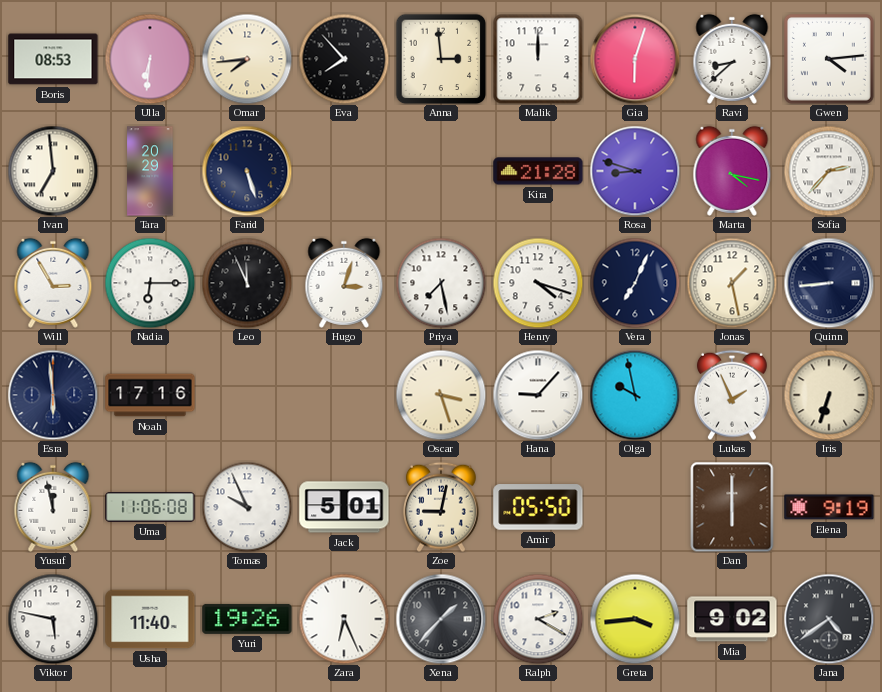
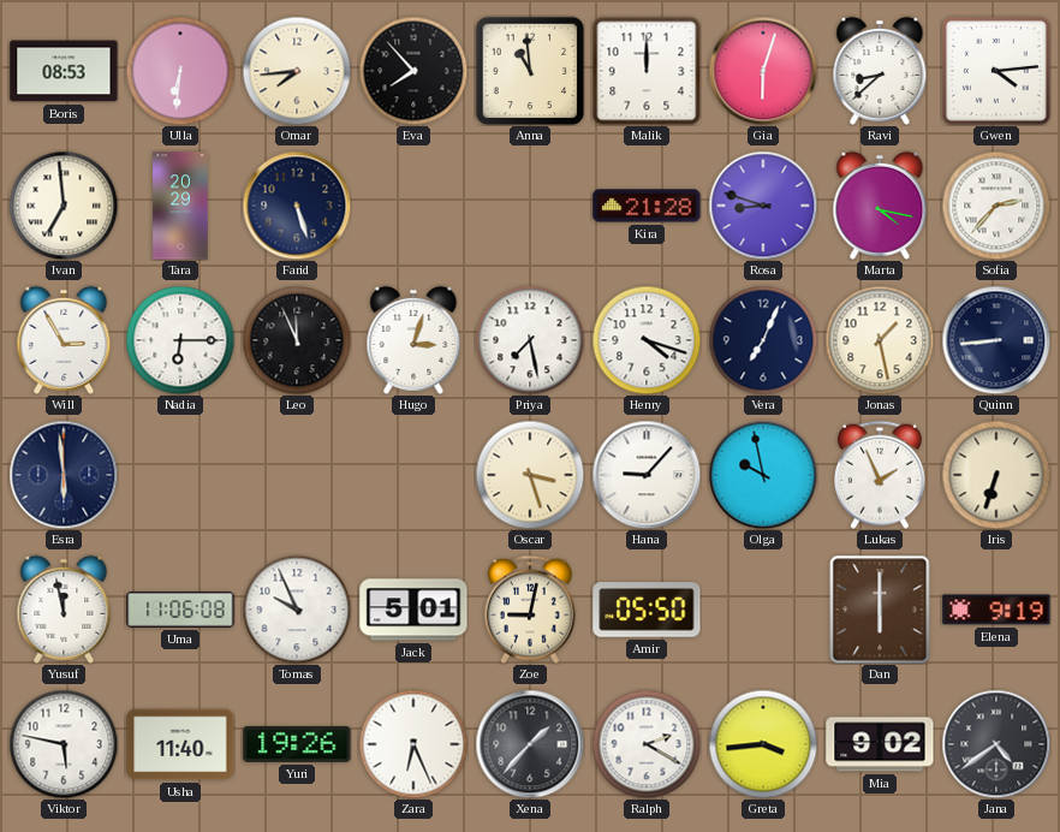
Anna: 2:59 -> 10:59 (530, 71)
Noah: 17:16 -> none (150, 395)
